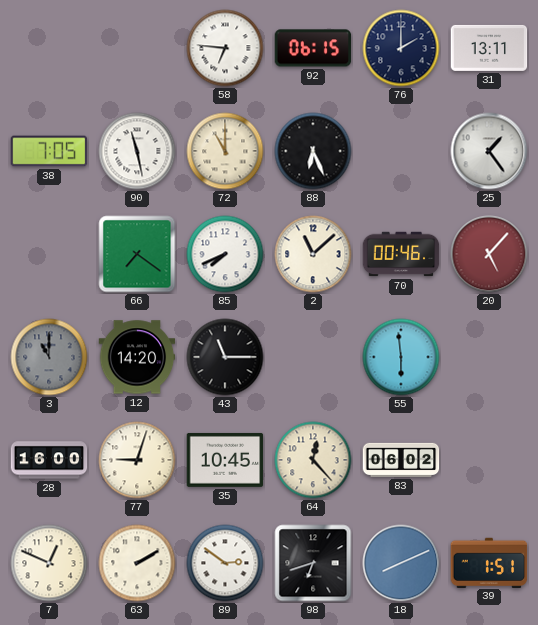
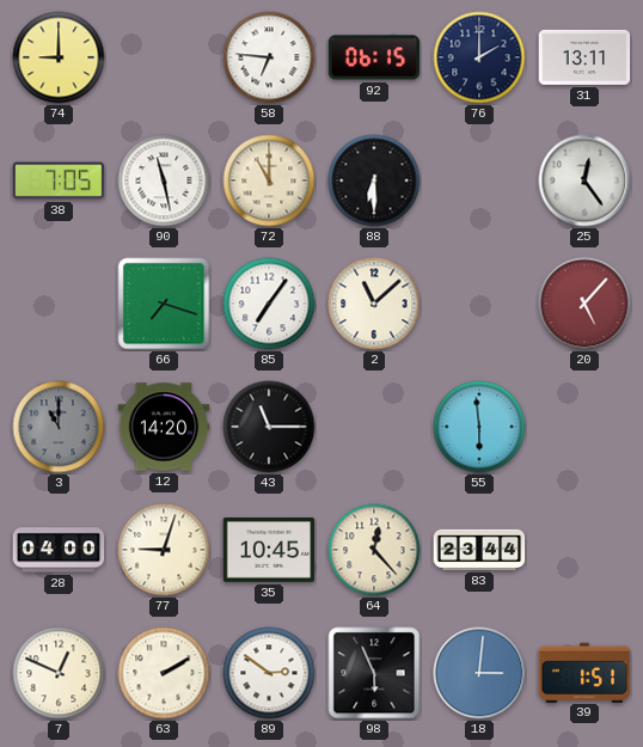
74: none -> 9:00 (59, 57)
88: 6:26 -> 6:30 (374, 180)
25: 1:24 -> 12:24 (584, 180)
66: 7:21 -> 7:18 (164, 304)
85: 7:41 -> 7:06 (269, 304)
70: 00:46 -> none (401, 254)
28: 16:00 -> 04:00 (59, 550)
83: 06:02 -> 23:44 (479, 550)
98: 6:42 -> 5:56 (374, 673)
18: 8:11 -> 3:01 (479, 673)
